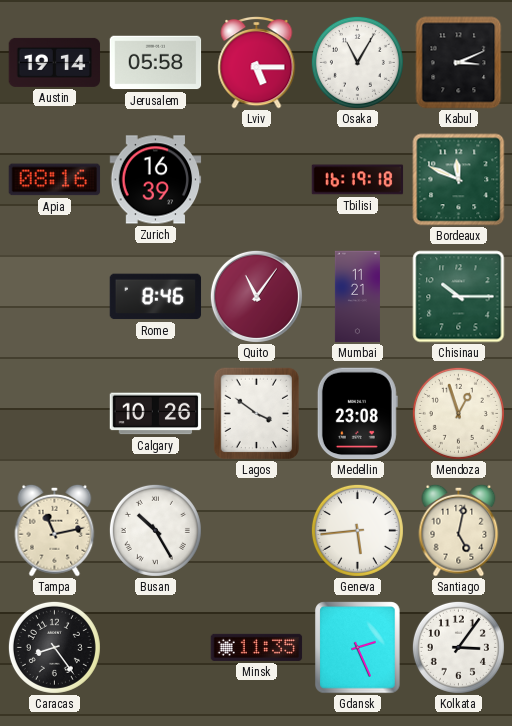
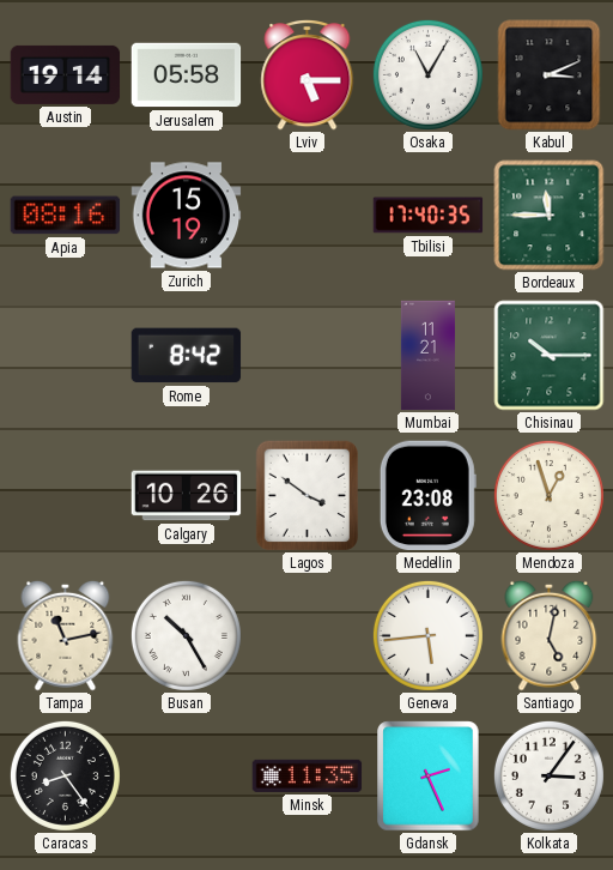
Zurich: 16:39 -> 15:19 (187, 216)
Tbilisi: 16:19 -> 17:40 (429, 216)
Bordeaux: 11:49 -> 11:45 (550, 216)
Rome: 8:46 -> 8:42 (187, 356)
Quito: 11:06 -> none (256, 296)
